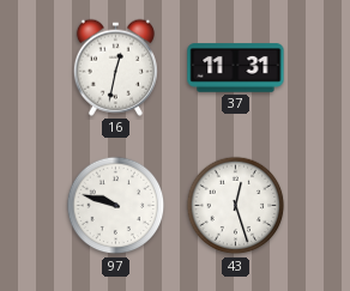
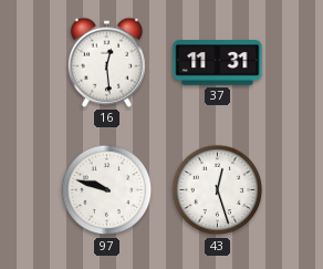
16: 12:32 -> 12:29 (106, 62)
